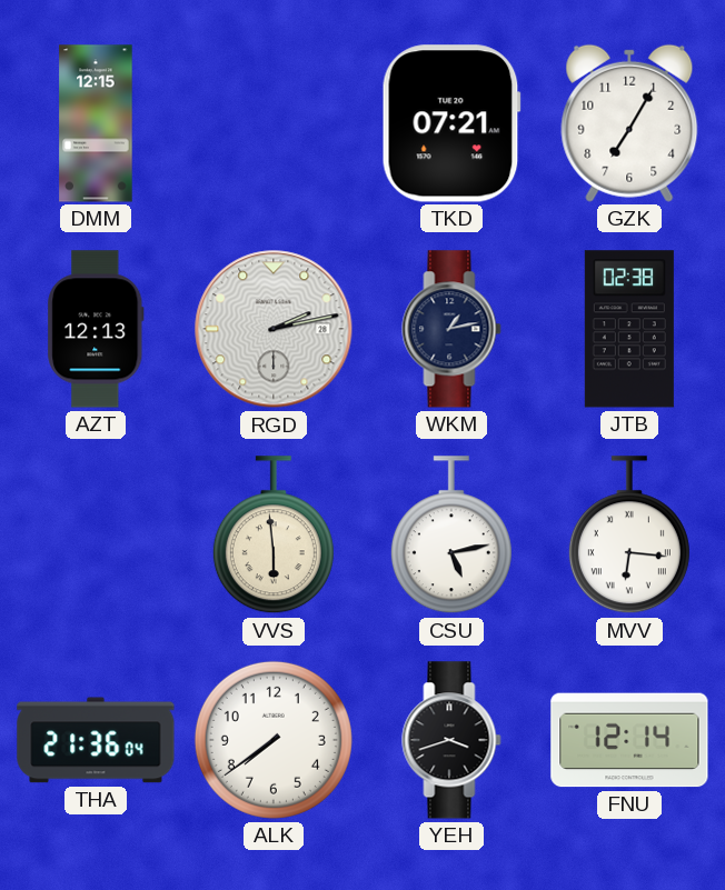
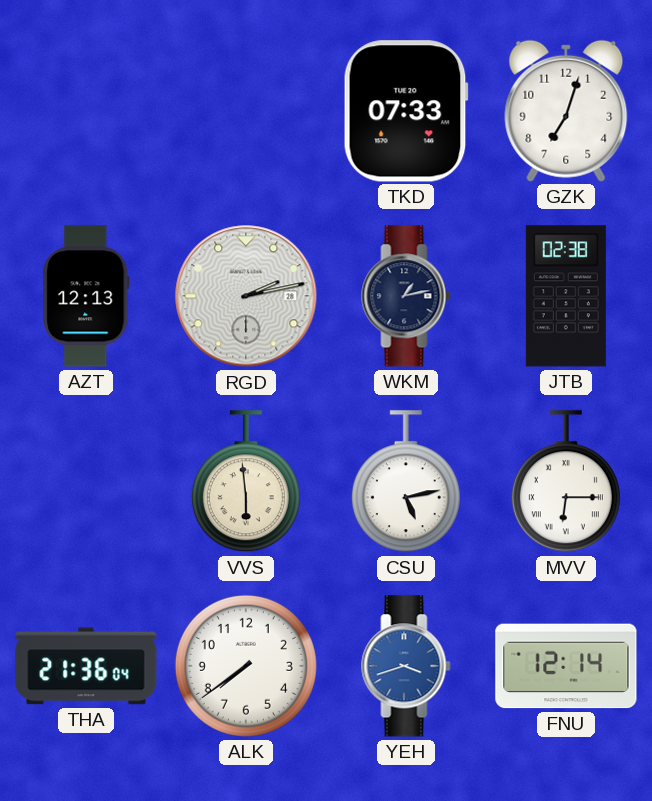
DMM: 12:15 -> none (96, 123)
TKD: 07:21 -> 07:33 (406, 111)
GZK: 7:05 -> 7:03 (566, 111)
MVV: 6:16 -> 6:15 (566, 482)
YEH dial: black -> blue (406, 666)
